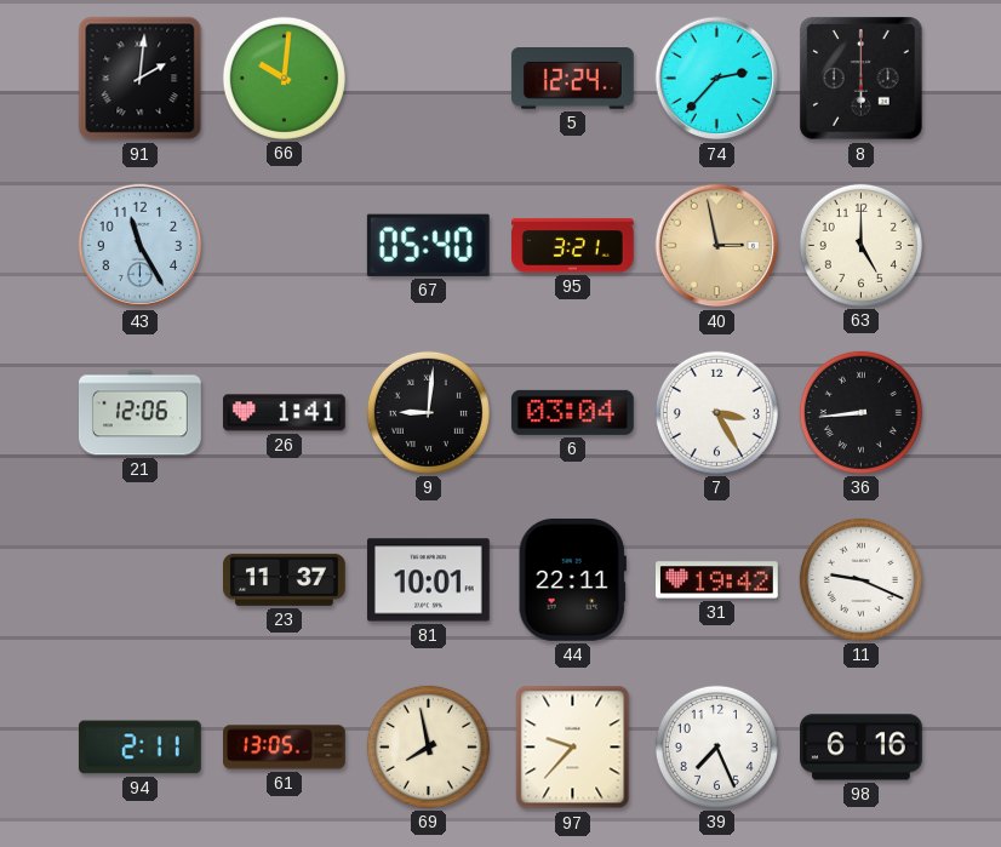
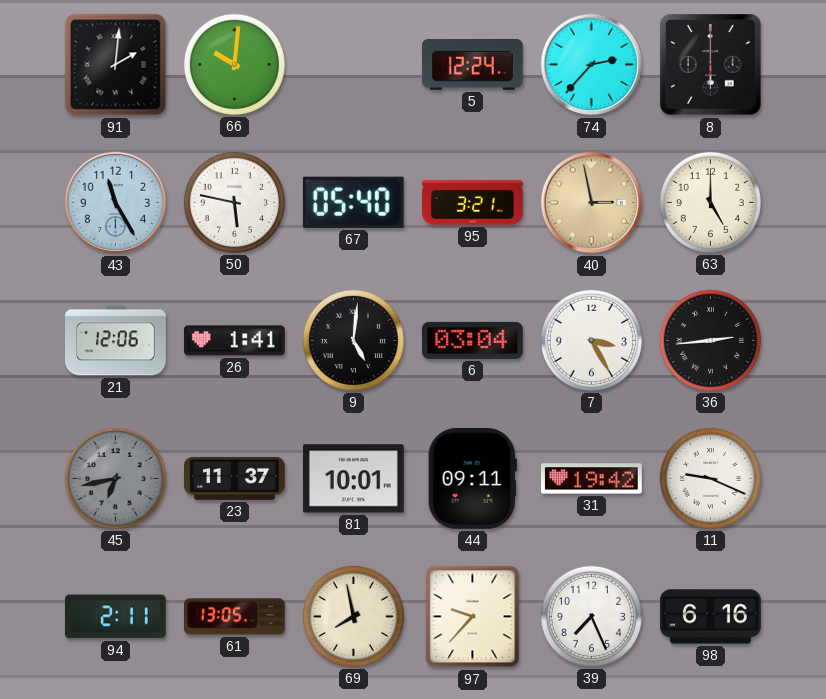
50: none -> 5:47 (234, 202)
9: 9:01 -> 5:01 (353, 340)
36: 8:44 -> 2:44 (710, 340)
45: none -> 6:43 (115, 478)
44: 22:11 -> 09:11 (472, 478)
